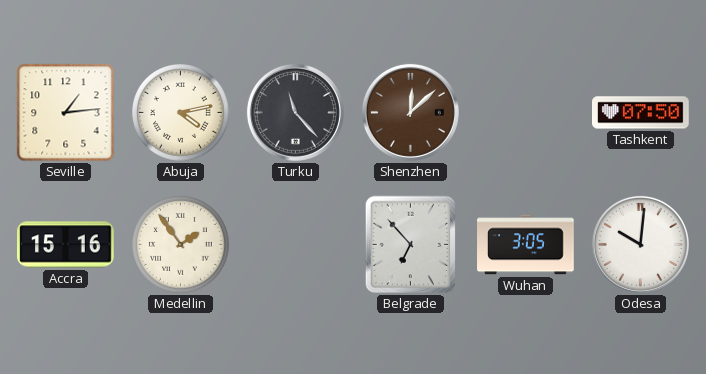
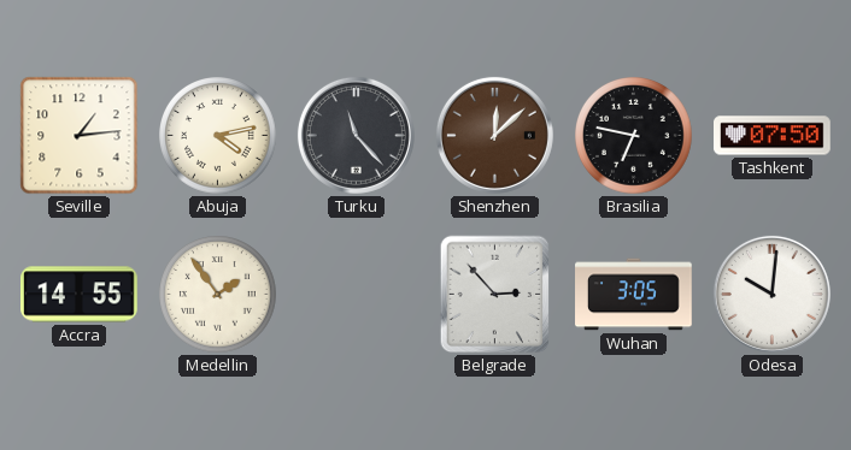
Brasilia: none -> 6:47 (634, 136)
Accra: 15:16 -> 14:55 (80, 295)
Belgrade: 6:53 -> 2:53 (495, 295)
